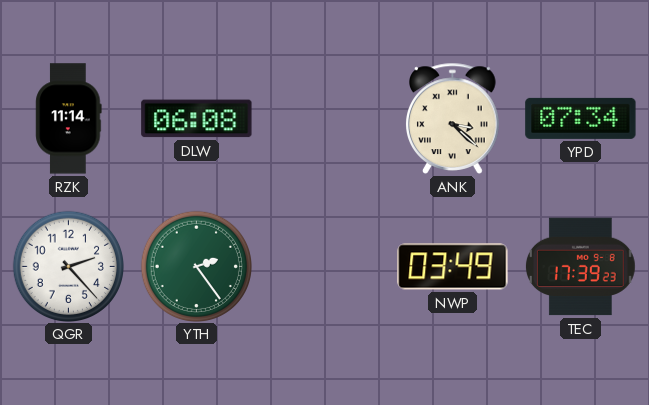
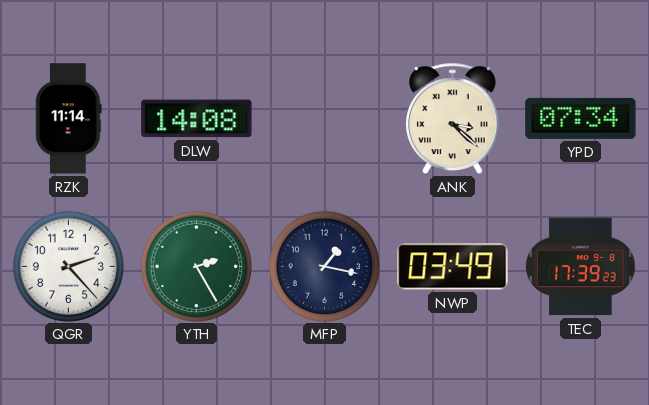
DLW: 06:08 -> 14:08 (197, 119)
YTH: 2:24 -> 2:25 (196, 266)
MFP: none -> 1:17 (324, 266)
